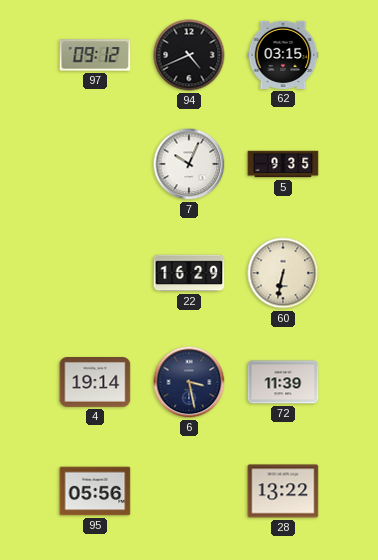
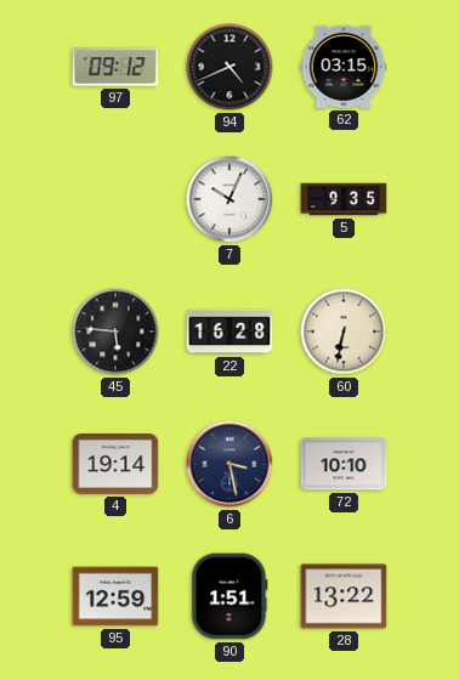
45: none -> 5:46 (115, 331)
22: 16:29 -> 16:28 (229, 331)
72: 11:39 -> 10:10 (344, 464)
95: 05:56 -> 12:59 (115, 596)
90: none -> 1:51 (229, 596)
